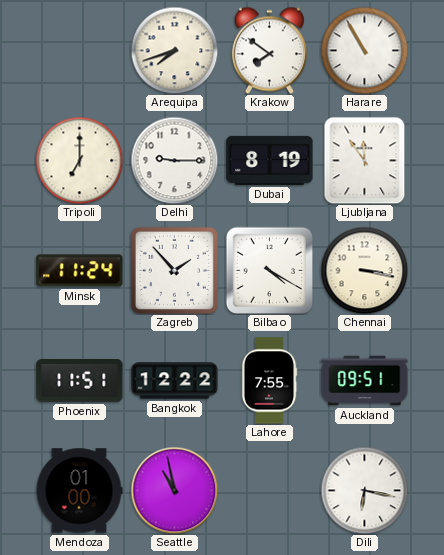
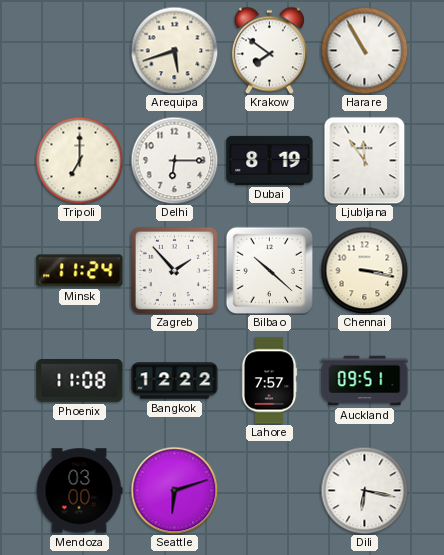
Arequipa: 7:42 -> 5:42 (174, 50)
Delhi: 9:15 -> 6:15 (174, 160)
Bilbao: 4:20 -> 10:22 (269, 270)
Phoenix: 11:51 -> 11:08 (80, 381)
Lahore: 7:55 -> 7:57 (269, 381)
Mendoza: 01:00 -> 03:00 (79, 491)
Seattle: 10:58 -> 6:12 (174, 490)
